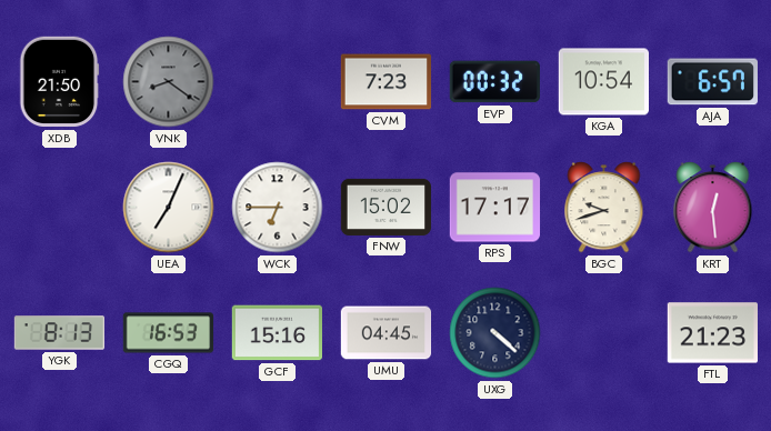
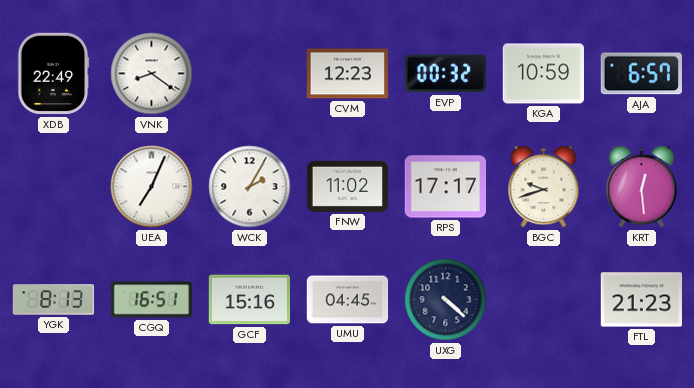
XDB: 21:50 -> 22:49 (53, 74)
VNK dial: grey -> white (152, 74)
CVM: 7:23 -> 12:23 (348, 74)
KGA: 10:54 -> 10:59 (543, 74)
WCK: 6:45 -> 2:05 (250, 187)
FNW: 15:02 -> 11:02 (348, 186)
CGQ: 16:53 -> 16:51 (152, 300)
